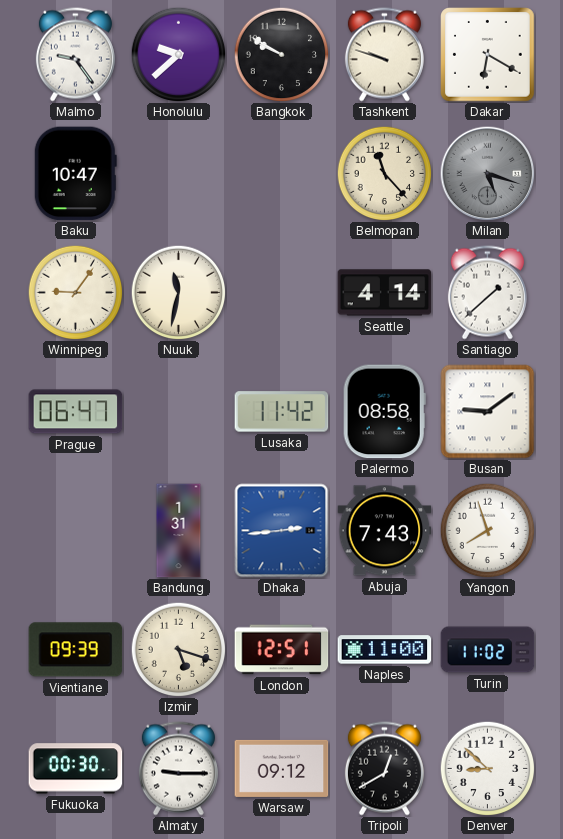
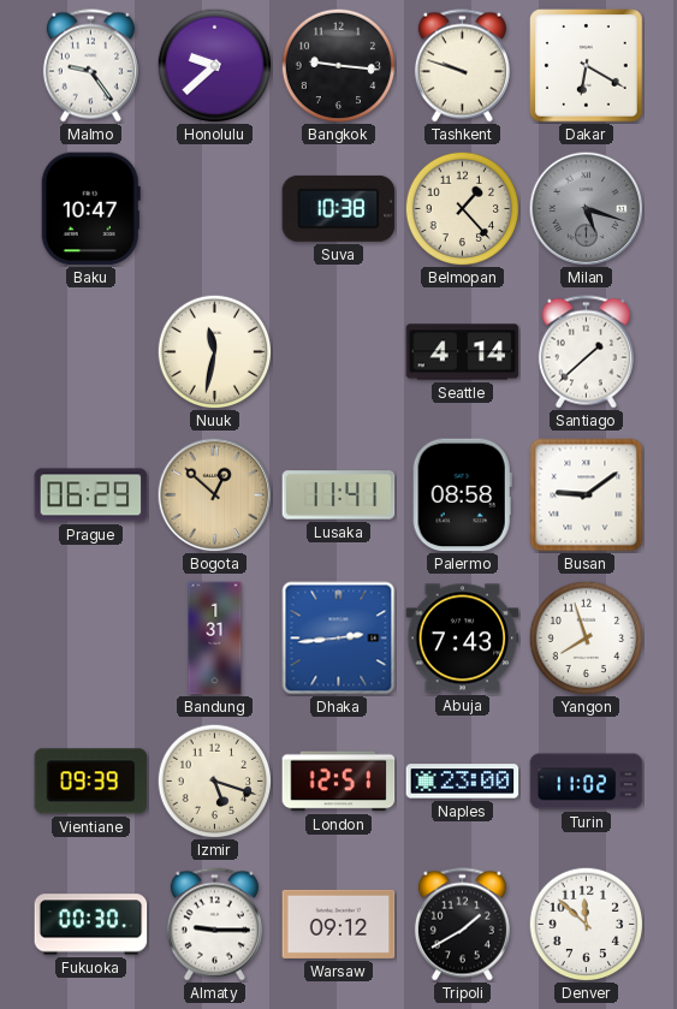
Bangkok: 9:50 -> 9:16 (338, 65)
Suva: none -> 10:38 (339, 208)
Belmopan: 11:23 -> 1:23 (462, 208)
Winnipeg: 9:06 -> none (75, 292)
Prague: 06:47 -> 06:29 (91, 495)
Bogota: none -> 12:52 (214, 494)
Lusaka: 11:42 -> 11:41 (339, 495)
Naples: 11:00 -> 23:00 (463, 782)
Tripoli: 12:40 -> 1:40 (462, 925)
Denver: 8:52 -> 11:52 (586, 924)
